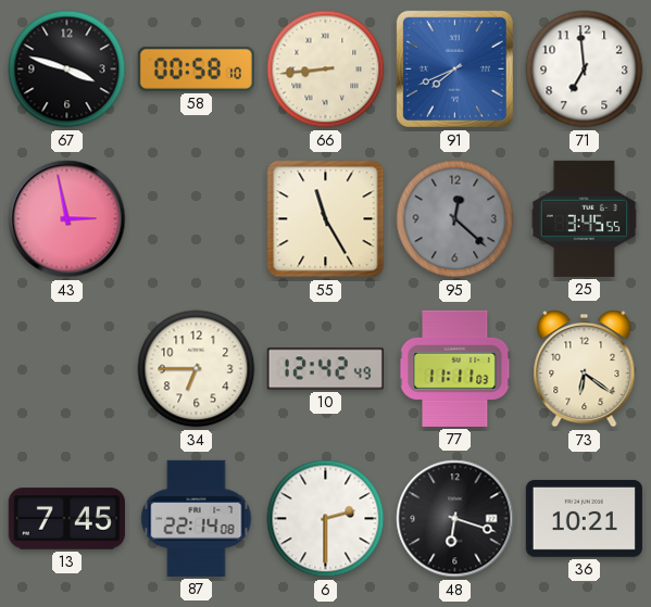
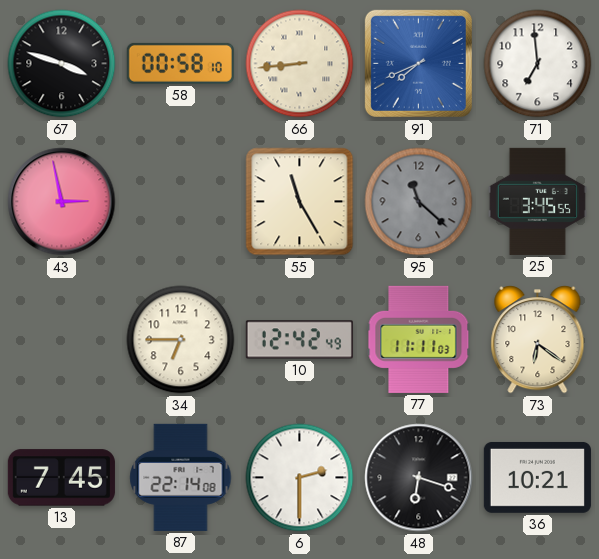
95: 12:22 -> 11:22 (419, 202)
